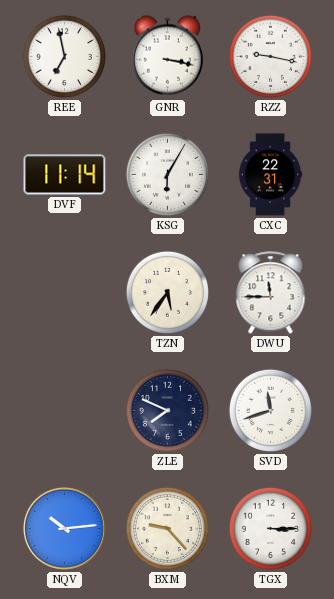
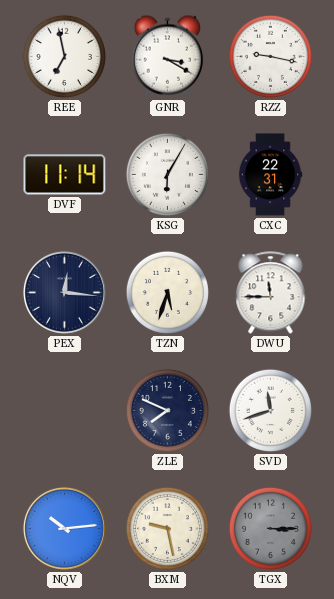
GNR: 3:17 -> 3:20 (168, 56)
PEX: none -> 12:16 (64, 292)
TZN: 5:36 -> 5:33 (167, 292)
BXM: 9:23 -> 9:28 (167, 528)
TGX dial: white -> grey (270, 528)
